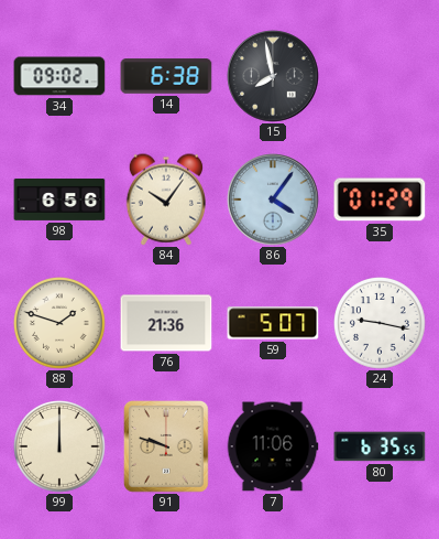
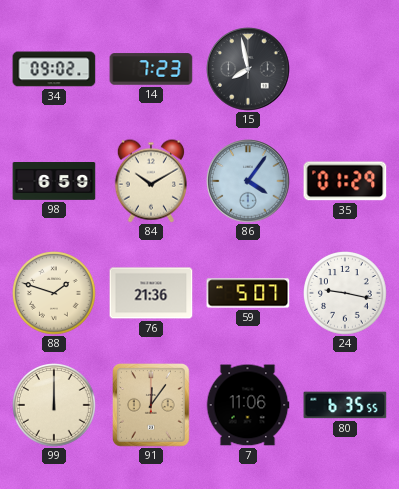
14: 6:38 -> 7:23 (151, 69)
98: 6:56 -> 6:59 (54, 182)
84: 10:06 -> 10:10 (151, 181)
91: 9:48 -> 12:06 (152, 406)
